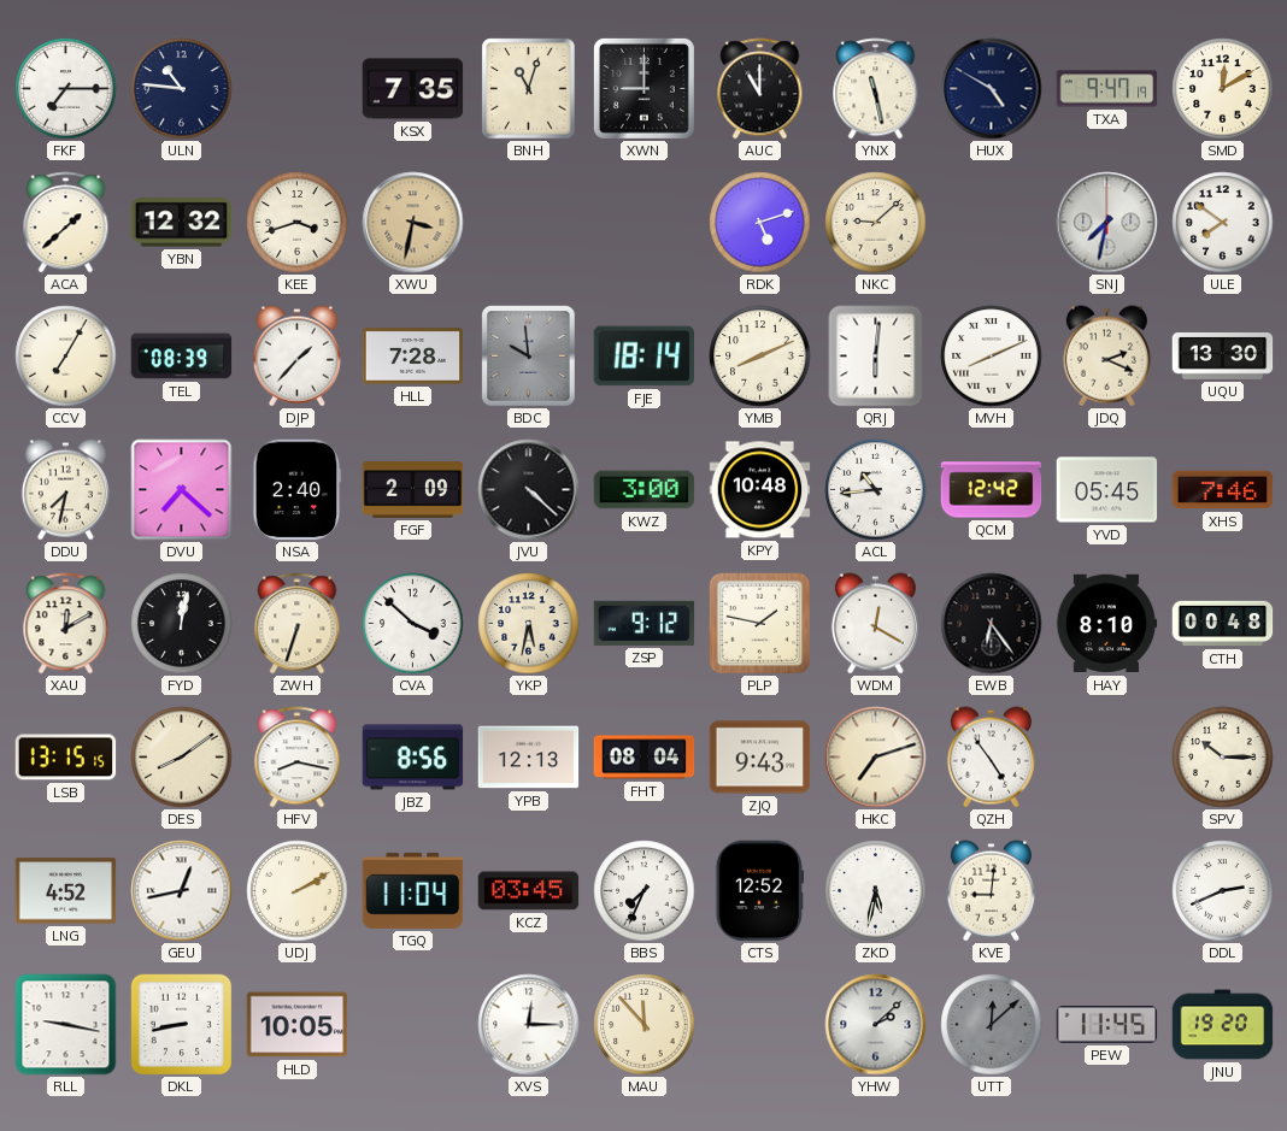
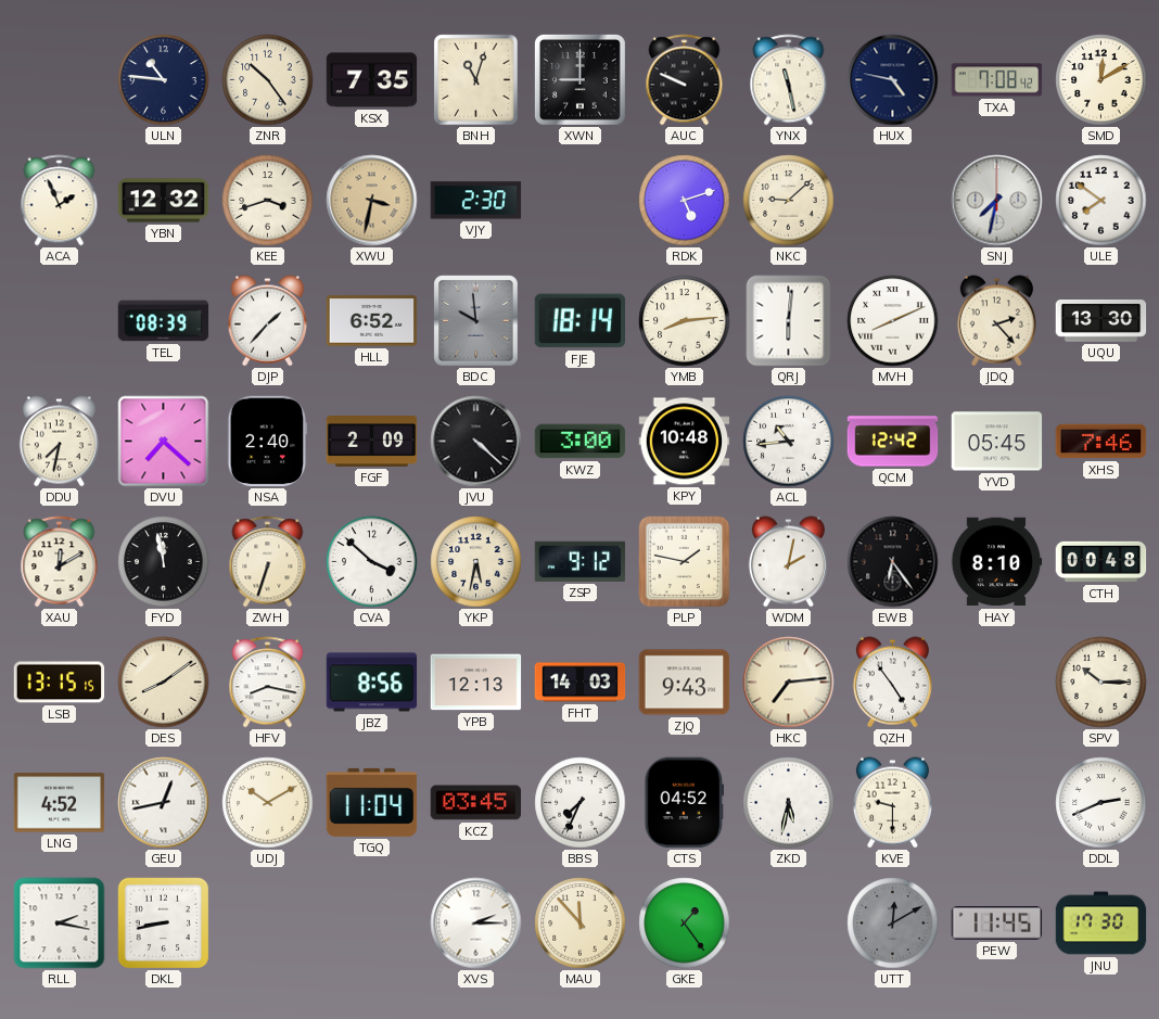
FKF: 7:15 -> none (66, 89)
ZNR: none -> 10:24 (268, 80)
AUC: 11:00 -> 9:49 (685, 80)
HUX: 4:50 -> 4:47 (893, 80)
TXA: 9:47 -> 7:08 (997, 80)
ACA: 1:38 -> 1:56 (60, 201)
VJY: none -> 2:30 (476, 201)
CCV: 7:05 -> none (66, 357)
HLL: 7:28 -> 6:52 (372, 321)
YMB: 8:11 -> 8:14 (685, 321)
JDQ: 2:19 -> 2:23 (996, 321)
FYD: 12:02 -> 11:58 (164, 562)
WDM: 12:20 -> 2:02 (788, 562)
FHT: 08:04 -> 14:03 (581, 683)
HKC: 7:12 -> 7:14 (789, 683)
UDJ: 2:10 -> 10:10 (268, 803)
CTS: 12:52 -> 04:52 (685, 803)
KVE: 9:01 -> 9:30 (892, 803)
RLL: 9:17 -> 2:17 (60, 924)
HLD: 10:05 -> none (298, 1025)
XVS: 12:15 -> 2:15 (476, 924)
GKE: none -> 1:24 (685, 924)
YHW: 2:08 -> none (876, 1025)
UTT: 12:08 -> 12:10 (893, 924)
JNU: 19:20 -> 17:30 (1101, 924)
